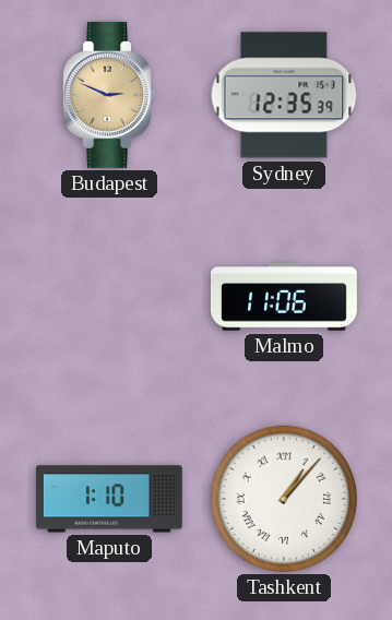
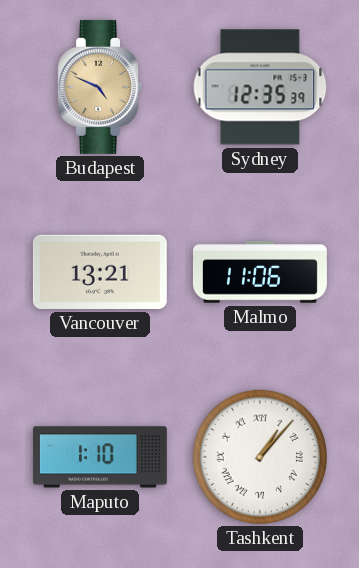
Budapest: 2:49 -> 4:49 (99, 87)
Vancouver: none -> 13:21 (100, 272)
